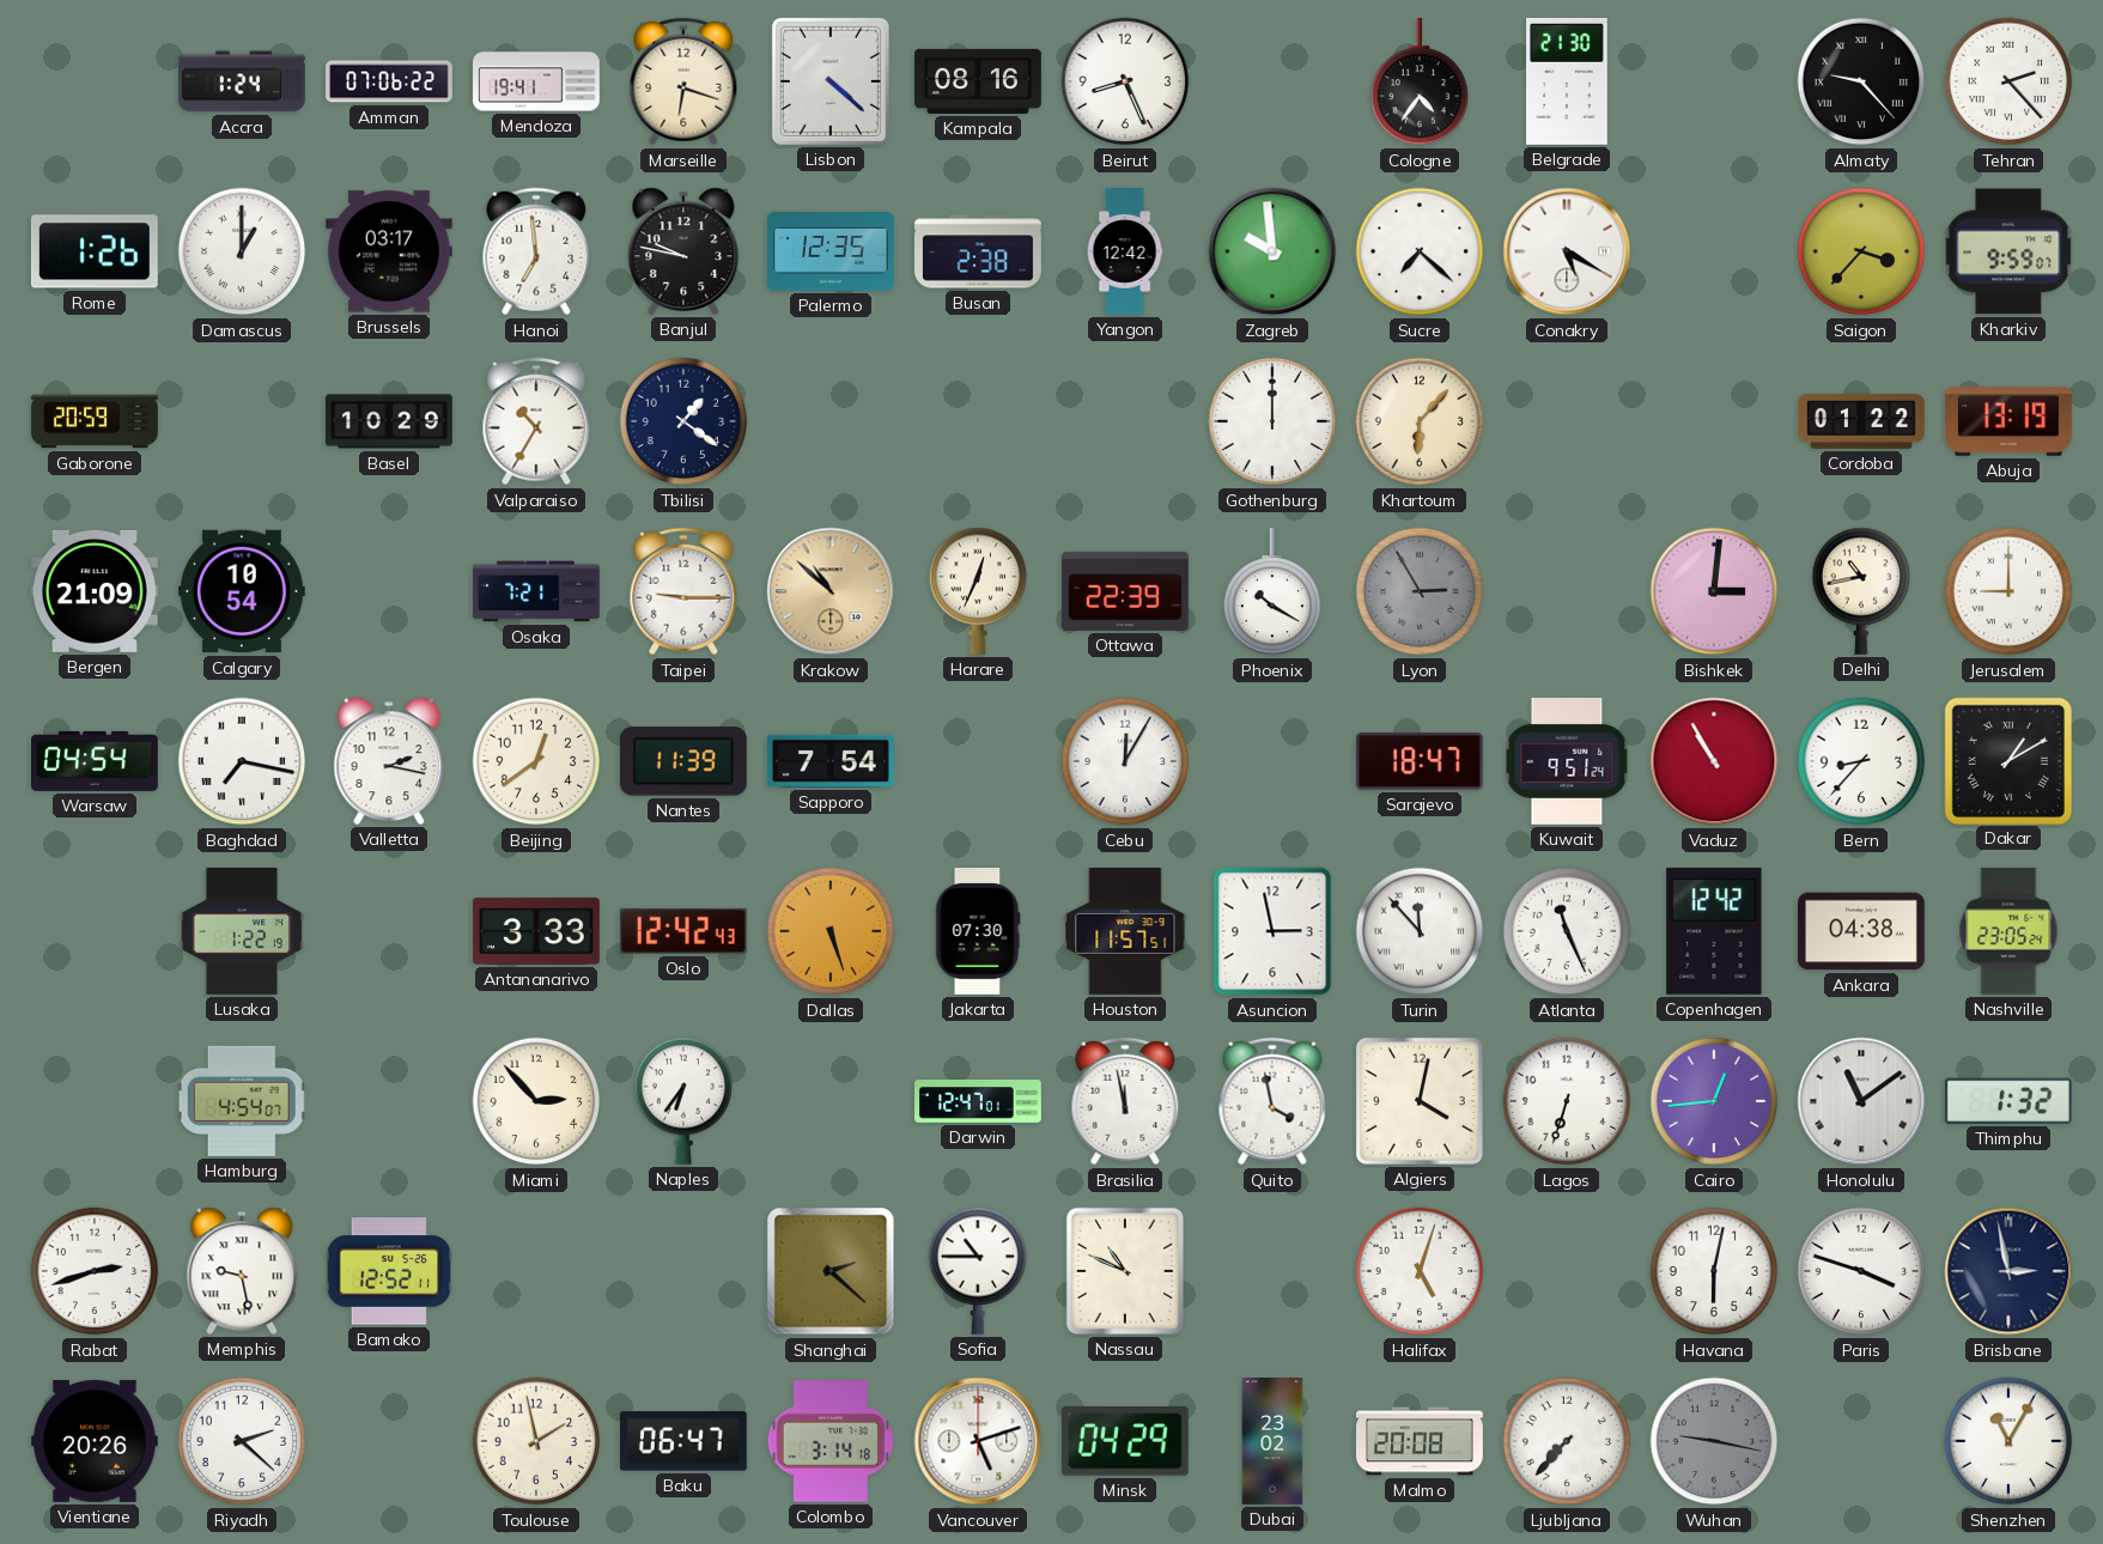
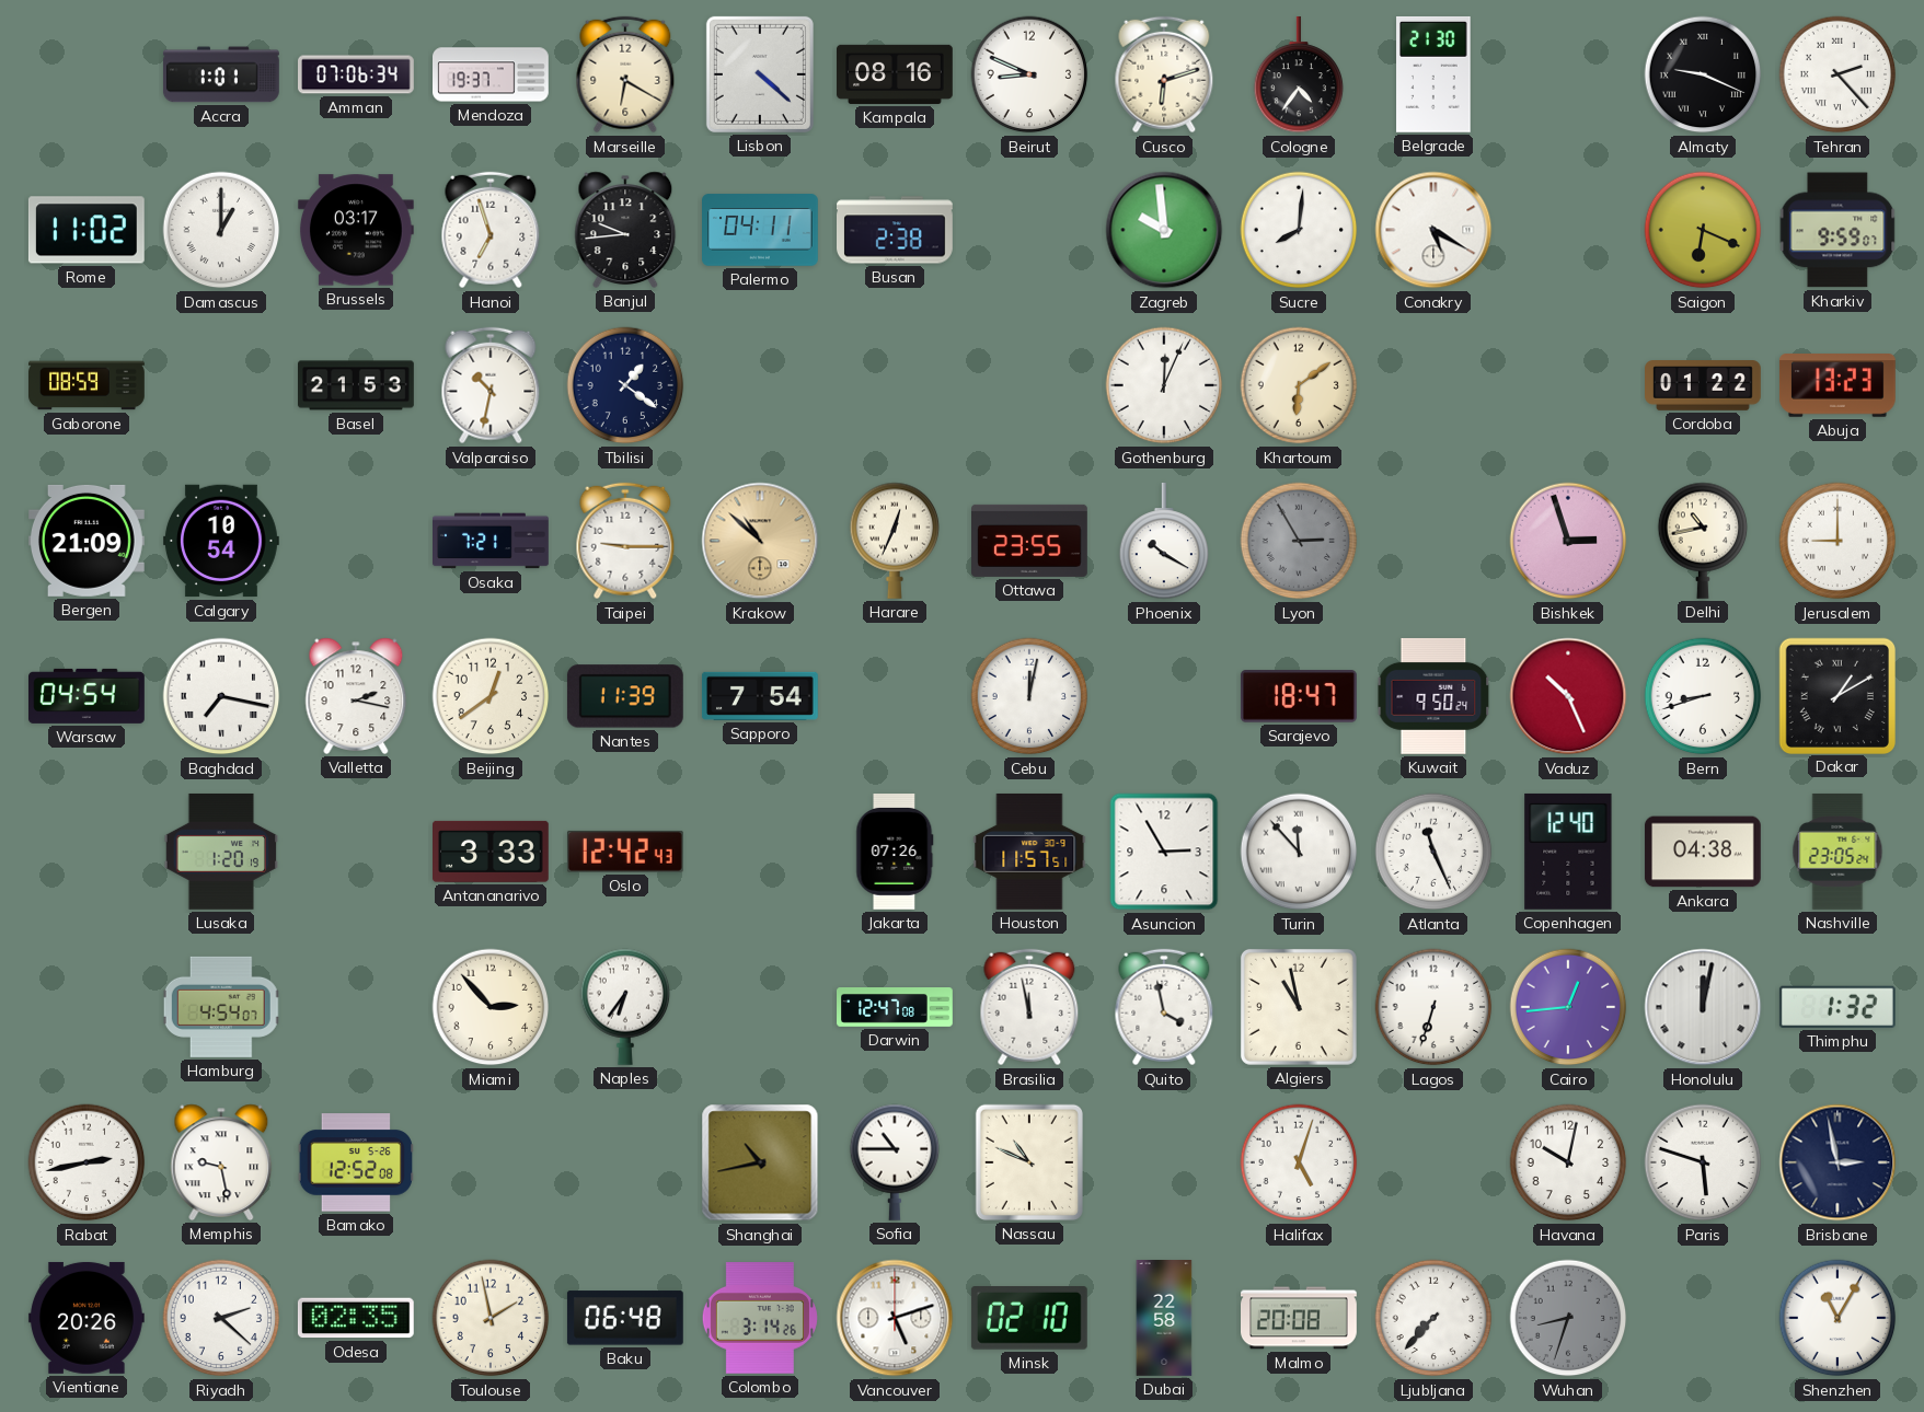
Accra: 1:24 -> 1:01 (221, 74)
Amman: 07:06:22 -> 07:06:34 (357, 74)
Mendoza: 19:41 -> 19:37 (492, 74)
Marseille: 6:18 -> 6:20 (625, 74)
Beirut: 8:26 -> 8:49 (1029, 74)
Cusco: none -> 6:12 (1164, 74)
Almaty: 9:23 -> 9:19 (1703, 74)
Rome: 1:26 -> 11:02 (87, 230)
Hanoi: 6:59 -> 6:57 (491, 230)
Banjul: 9:47 -> 9:44 (625, 230)
Palermo: 12:35 -> 04:11 (761, 230)
Yangon: 12:42 -> none (1125, 251)
Sucre: 7:22 -> 8:01 (1299, 230)
Saigon: 3:37 -> 6:19 (1703, 230)
Gaborone: 20:59 -> 08:59 (88, 385)
Basel: 10:29 -> 21:53 (357, 385)
Valparaiso: 10:35 -> 10:32 (491, 385)
Gothenburg: 12:00 -> 12:04 (1164, 385)
Khartoum: 6:07 -> 6:09 (1299, 385)
Abuja: 13:19 -> 13:23 (1837, 386)
Ottawa: 22:39 -> 23:55 (1030, 541)
Bishkek: 3:01 -> 2:57 (1568, 541)
Cebu: 12:05 -> 12:02 (1029, 696)
Kuwait: 9:51 -> 9:50 (1433, 696)
Vaduz: 10:55 -> 10:26 (1568, 696)
Bern: 8:37 -> 8:42 (1703, 696)
Lusaka: 1:22 -> 1:20 (221, 852)
Dallas: 5:27 -> none (831, 931)
Jakarta: 07:30 -> 07:26 (895, 853)
Asuncion: 2:58 -> 2:55 (1164, 852)
Copenhagen: 12:42 -> 12:40 (1568, 852)
Darwin: 12:47:01 -> 12:47:08 (895, 1008)
Algiers: 4:02 -> 10:58 (1299, 1007)
Honolulu: 11:09 -> 12:02 (1703, 1007)
Rabat: 2:42 -> 2:43 (87, 1162)
Bamako: 12:52:11 -> 12:52:08 (356, 1162)
Shanghai: 2:22 -> 10:43 (760, 1162)
Havana: 6:02 -> 10:02 (1568, 1162)
Paris: 3:48 -> 5:48 (1703, 1162)
Odesa: none -> 02:35 (356, 1318)
Baku: 06:47 -> 06:48 (625, 1318)
Colombo: 3:14:18 -> 3:14:26 (760, 1318)
Minsk: 04:29 -> 02:10 (1029, 1319)
Dubai: 23:02 -> 22:58 (1164, 1319)
Wuhan: 9:17 -> 8:33 (1568, 1318)
